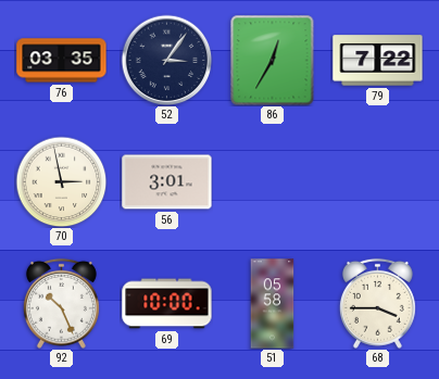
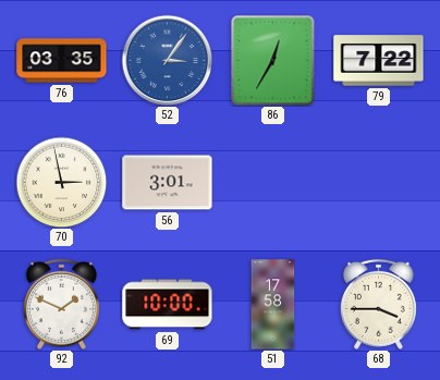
52 dial: navy -> blue (167, 60)
92: 10:26 -> 1:49 (61, 304)
51: 05:58 -> 17:58 (273, 305)
